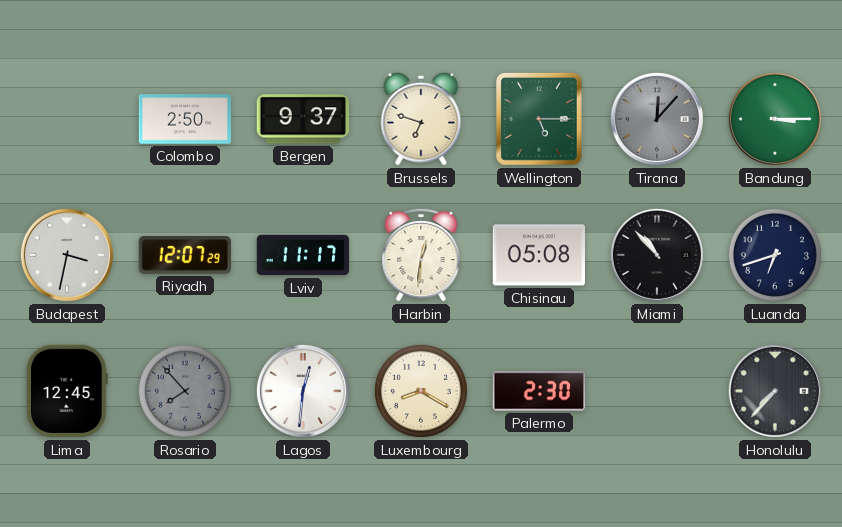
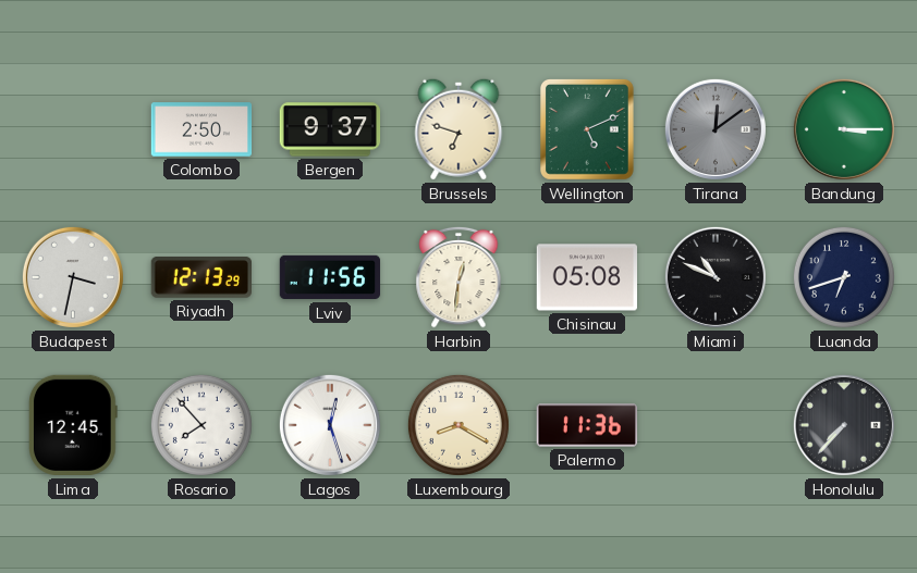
Wellington: 5:15 -> 5:11 (587, 129)
Tirana: 12:07 -> 12:09 (716, 129)
Riyadh: 12:07 -> 12:13 (200, 277)
Lviv: 11:17 -> 11:56 (330, 277)
Miami: 10:53 -> 10:49 (716, 277)
Rosario dial: grey -> white (201, 425)
Lagos: 12:31 -> 12:27 (330, 425)
Palermo: 2:30 -> 11:36 (587, 425)
